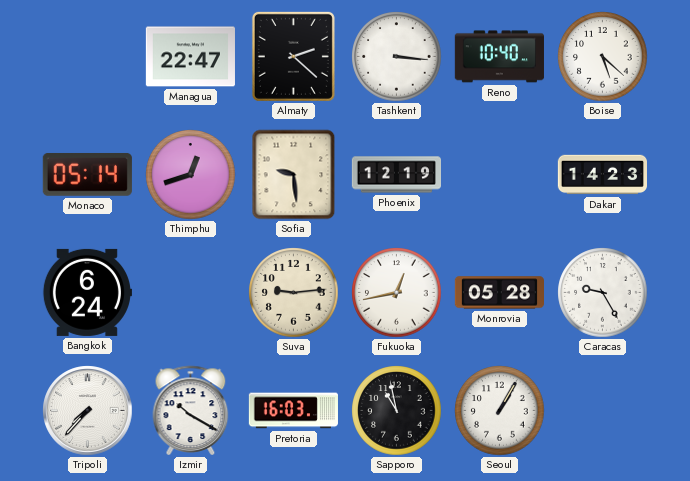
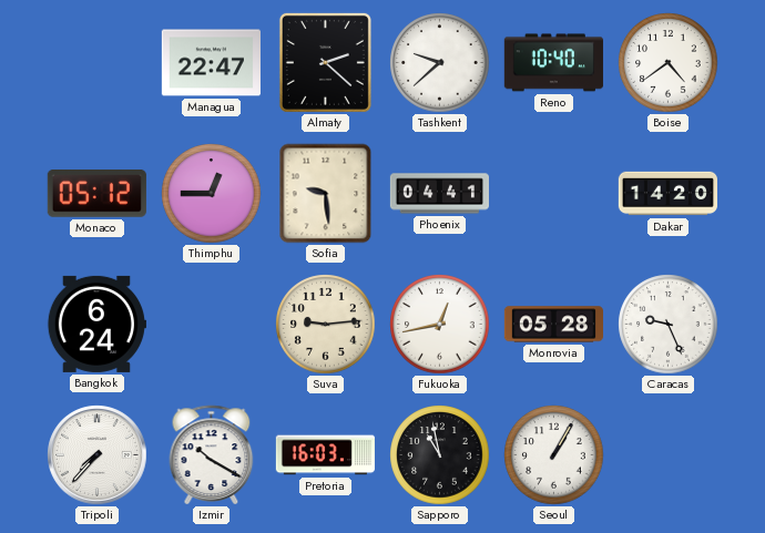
Tashkent: 3:16 -> 9:38 (440, 63)
Boise: 5:22 -> 4:39 (669, 63)
Monaco: 05:14 -> 05:12 (96, 193)
Thimphu: 12:42 -> 12:45 (212, 194)
Phoenix: 12:19 -> 04:41 (439, 194)
Dakar: 14:23 -> 14:20 (667, 194)
Caracas: 9:25 -> 9:26 (669, 325)
